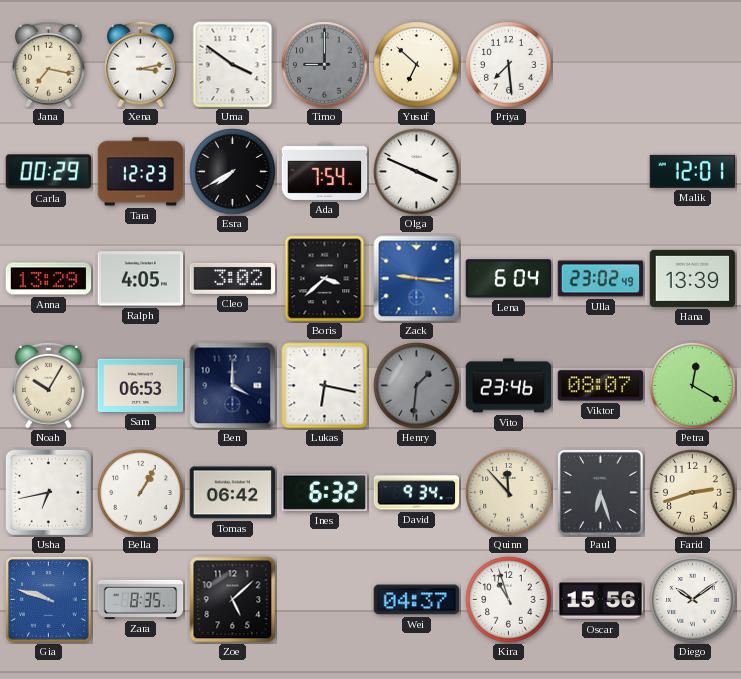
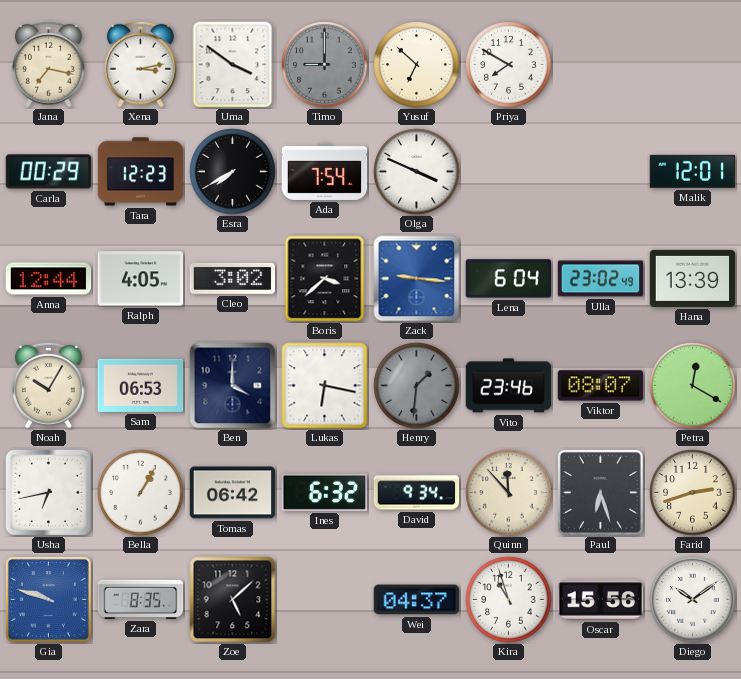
Priya: 7:29 -> 7:50 (509, 65)
Anna: 13:29 -> 12:44 (49, 279)
